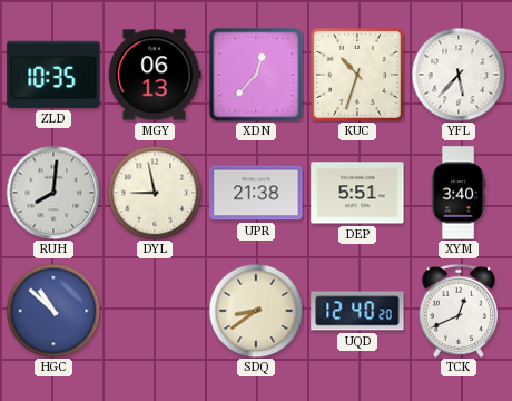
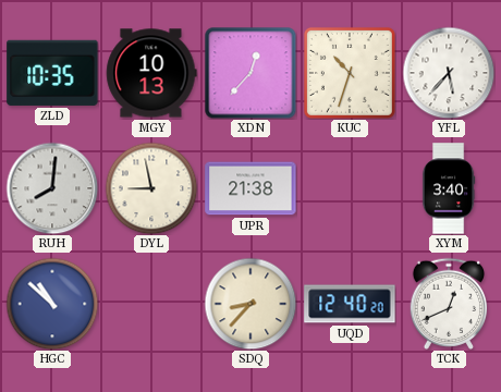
MGY: 06:13 -> 10:13 (151, 73)
DEP: 5:51 -> none (357, 193)
SDQ: 8:39 -> 8:37 (250, 304)
